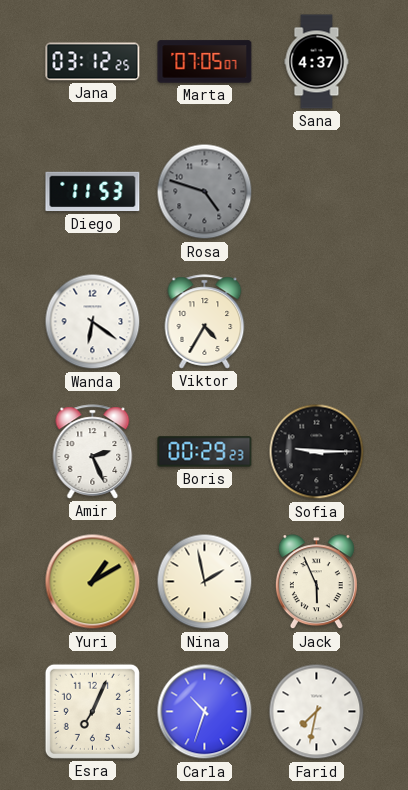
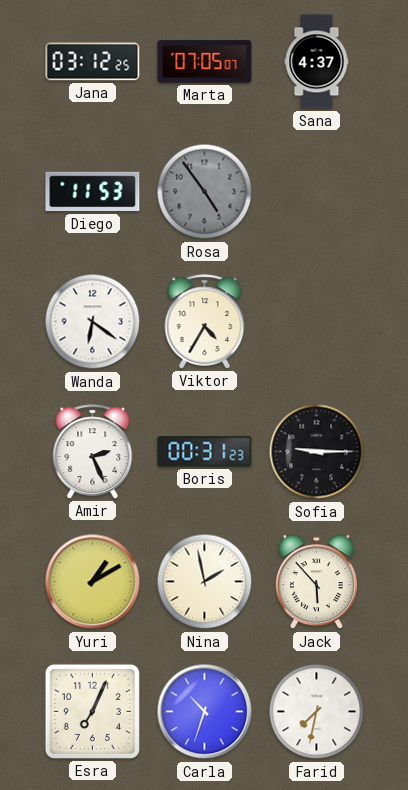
Rosa: 4:48 -> 4:54 (205, 192)
Boris: 00:29 -> 00:31 (205, 452)
Jack: 5:56 -> 5:53 (316, 582)
